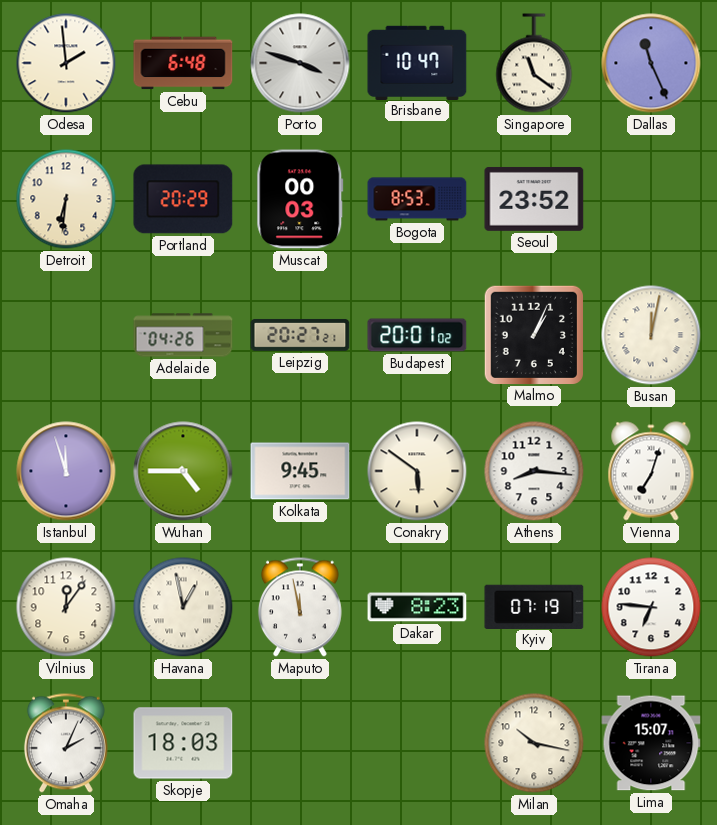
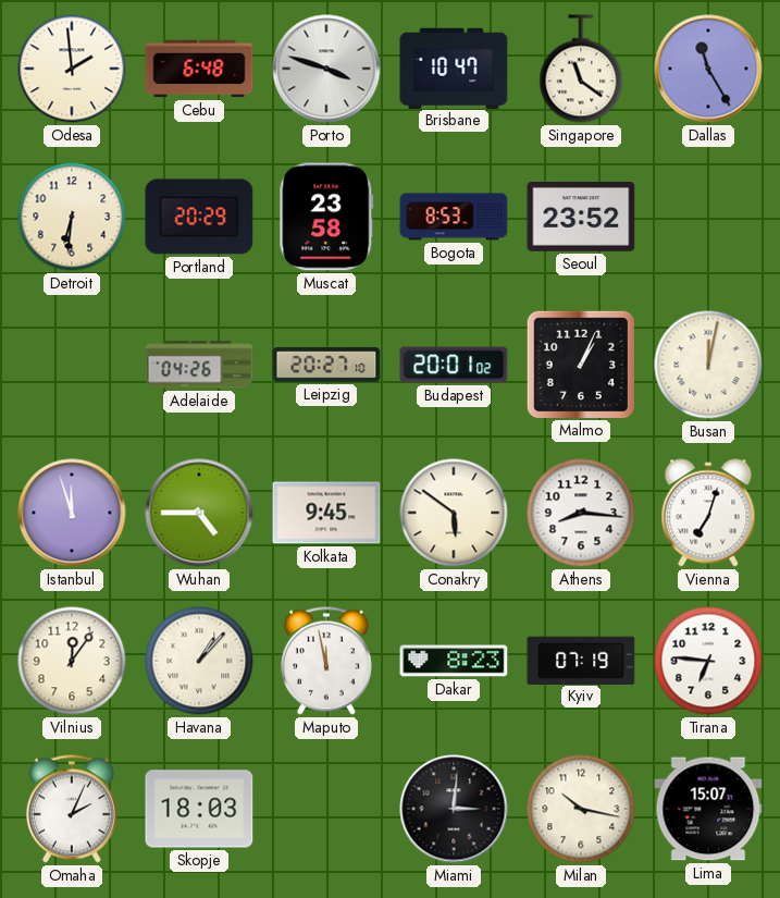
Dallas: 11:26 -> 11:25 (708, 69)
Muscat: 00:03 -> 23:58 (326, 217)
Leipzig: 20:27:21 -> 20:27:10 (326, 365)
Havana: 12:58 -> 1:07 (199, 661)
Miami: none -> 3:01 (454, 809)
